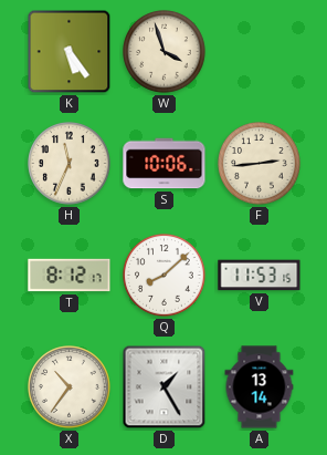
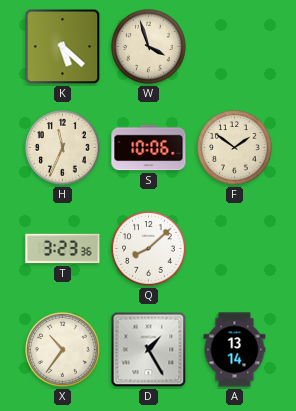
K: 5:24 -> 5:22 (63, 47)
F: 2:44 -> 1:51 (235, 148)
T: 8:12 -> 3:23 (63, 249)
V: 11:53 -> none (260, 276)
